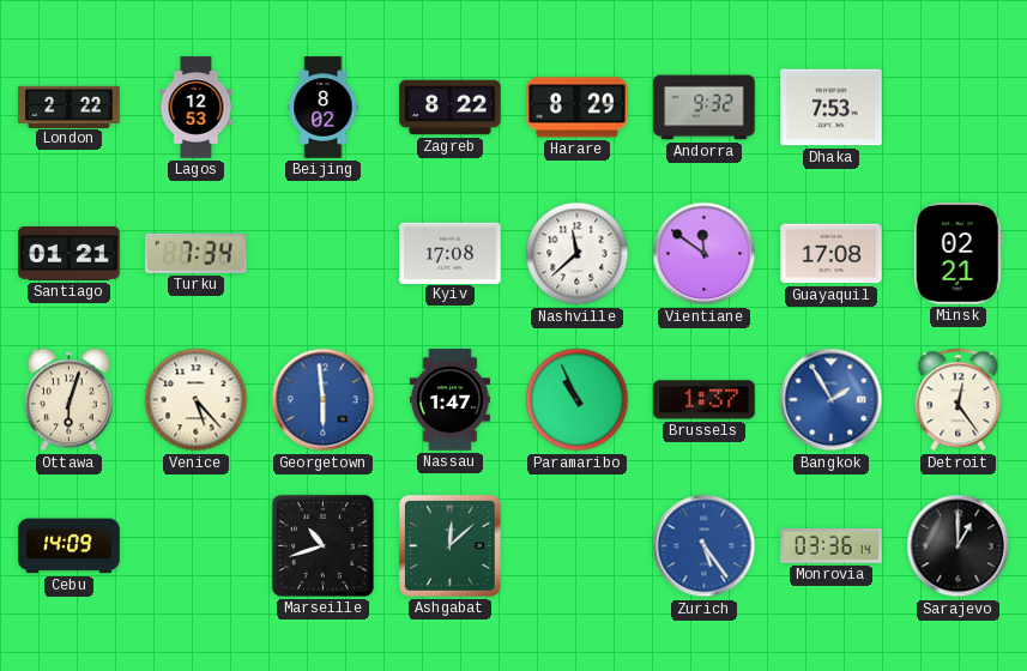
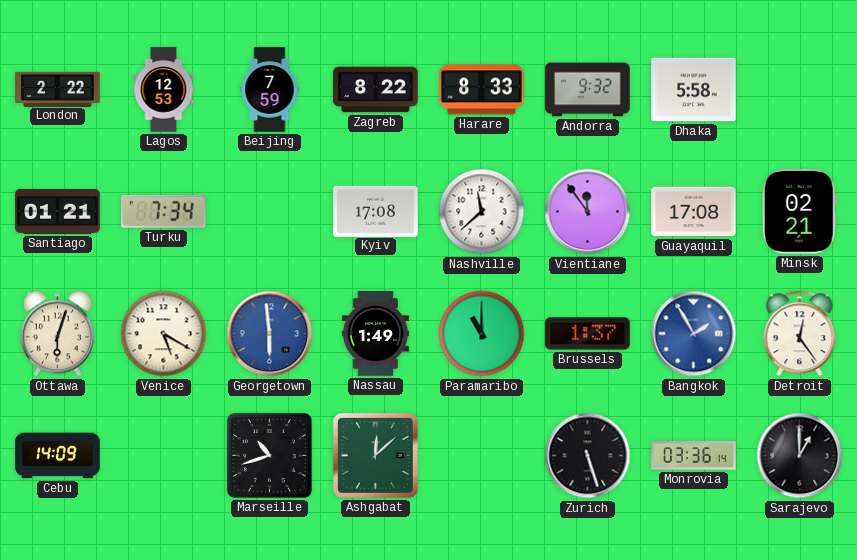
Beijing: 8:02 -> 7:59 (270, 90)
Harare: 8:29 -> 8:33 (482, 90)
Dhaka: 7:53 -> 5:58 (694, 90)
Vientiane: 11:51 -> 11:54 (588, 212)
Venice: 5:23 -> 5:20 (164, 334)
Nassau: 1:47 -> 1:49 (375, 334)
Paramaribo: 10:56 -> 11:00 (482, 334)
Zurich: 5:24 -> 5:27 (588, 456)
Zurich dial: blue -> black (588, 456)
